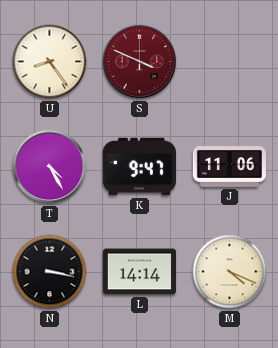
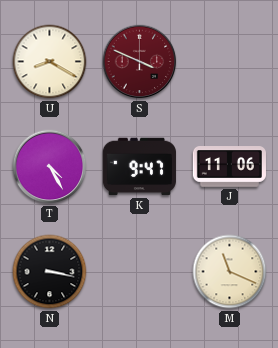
U: 8:24 -> 8:20 (50, 62)
L: 14:14 -> none (139, 272)
M: 4:19 -> 11:19 (230, 272)
